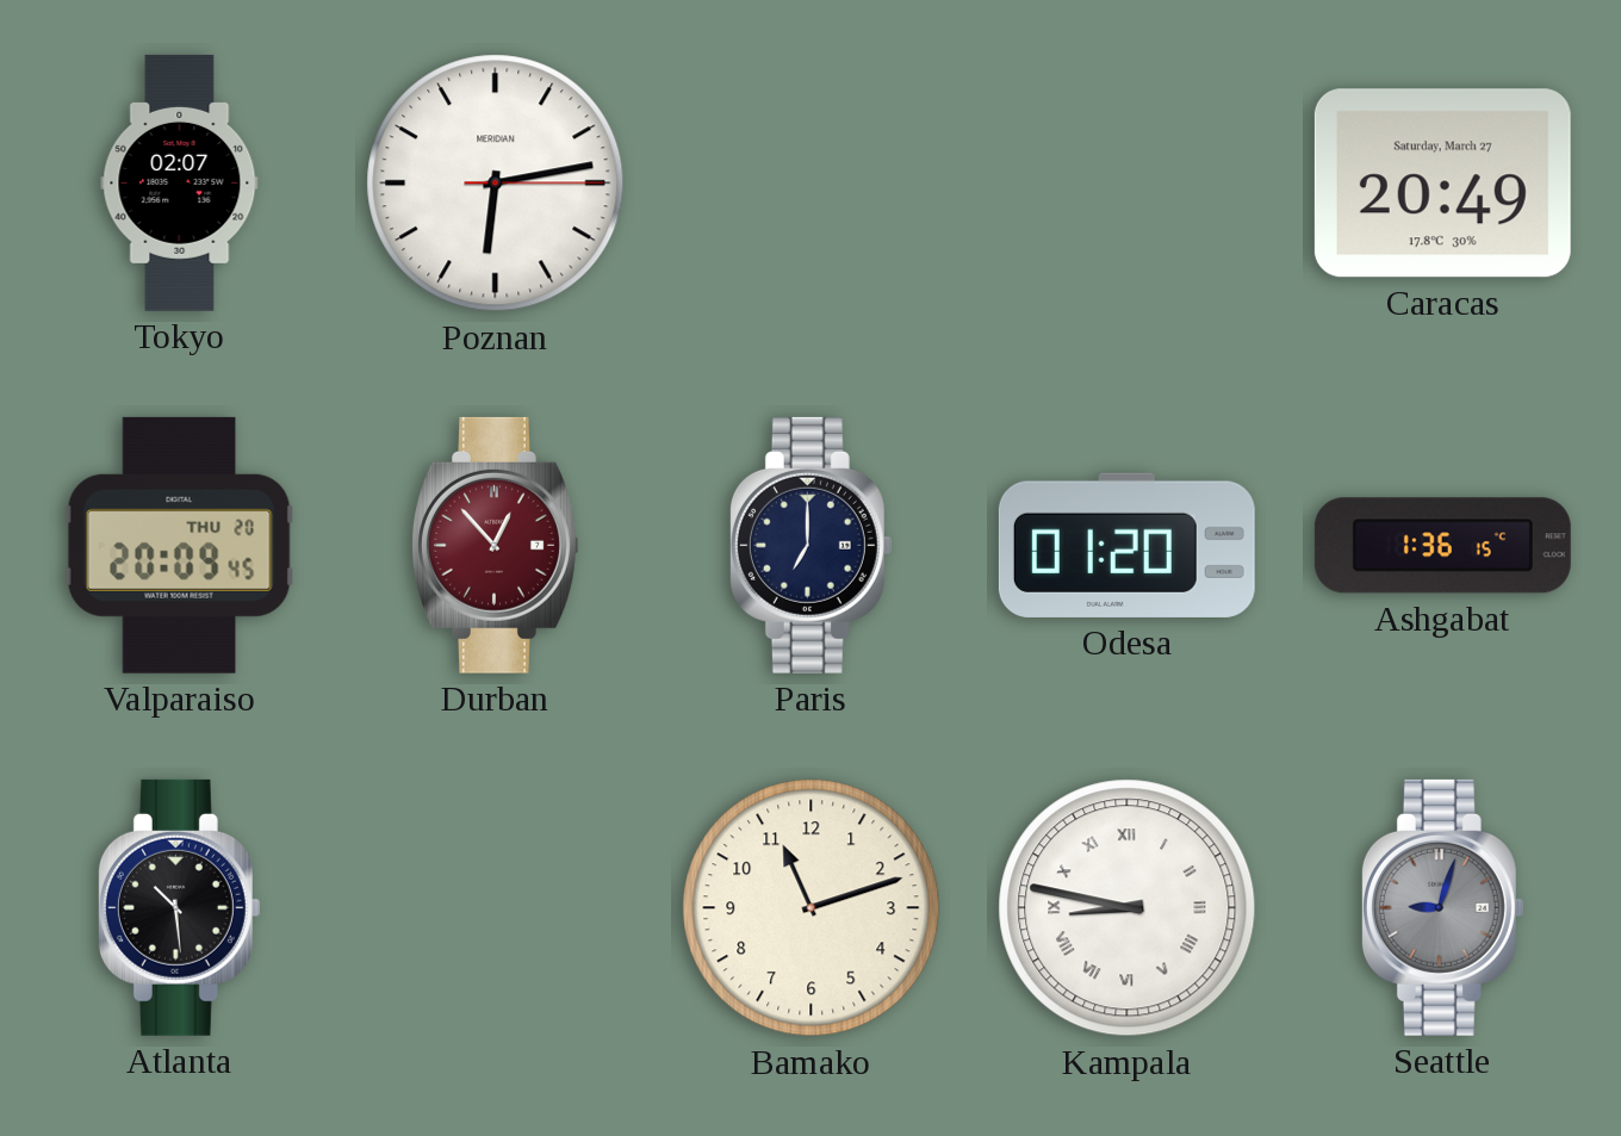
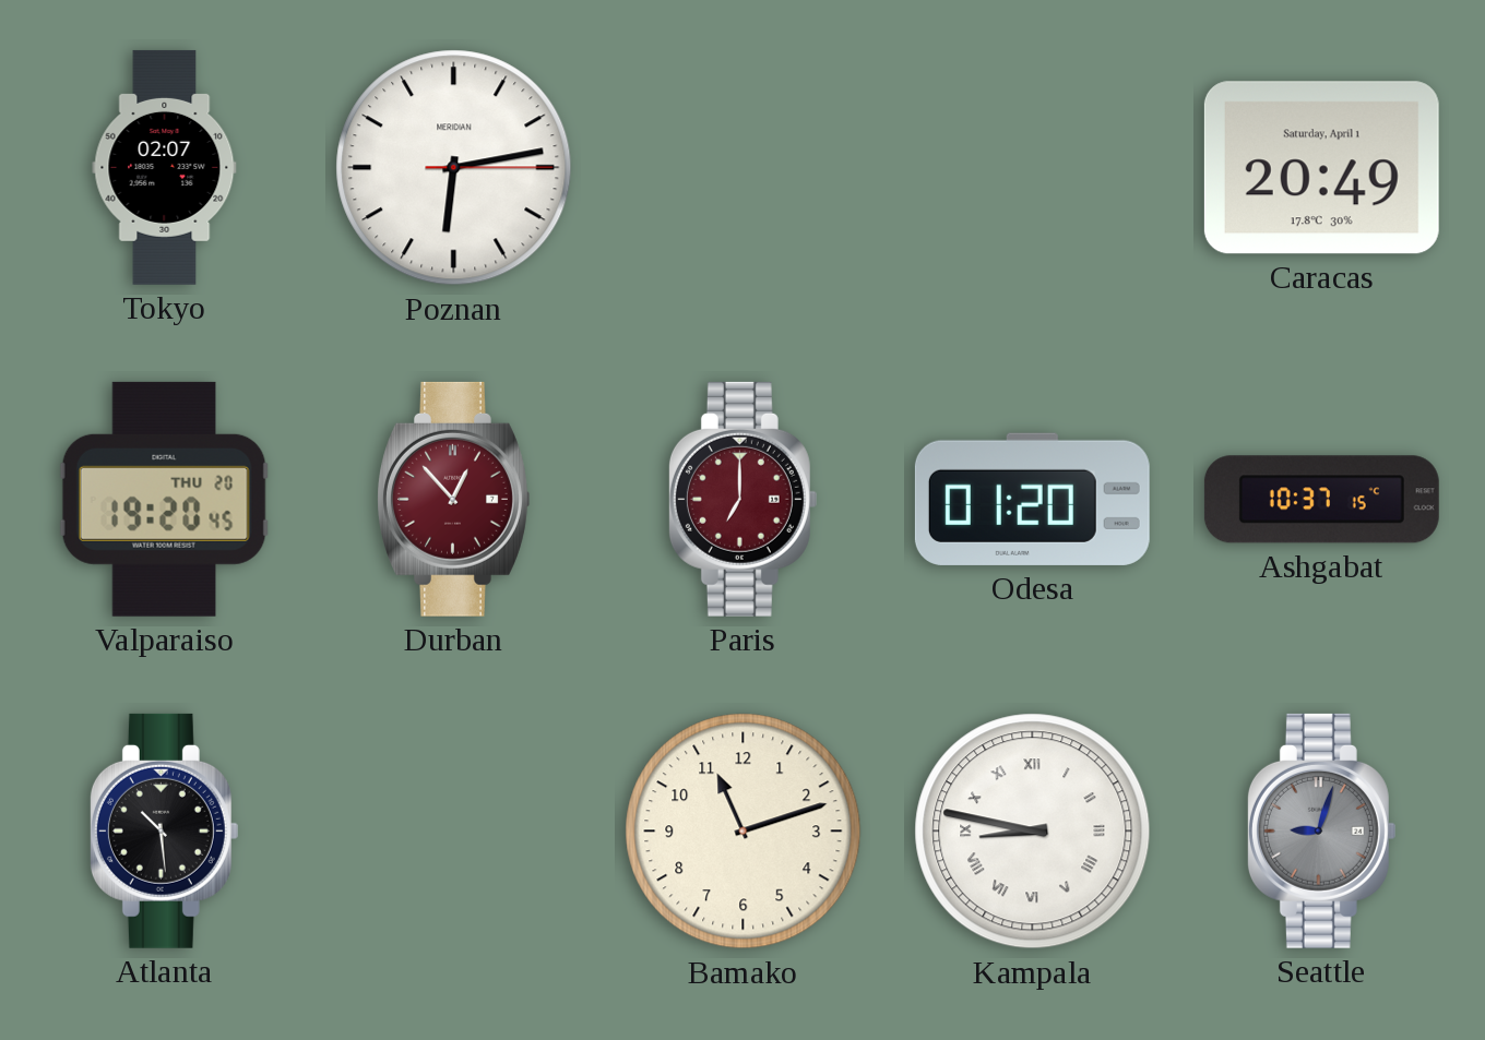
Caracas date: Saturday, March 27 -> Saturday, April 1 (1321, 168)
Valparaiso: 20:09 -> 19:20 (164, 499)
Paris dial: navy -> burgundy (742, 499)
Ashgabat: 1:36 -> 10:37 (1321, 500)
